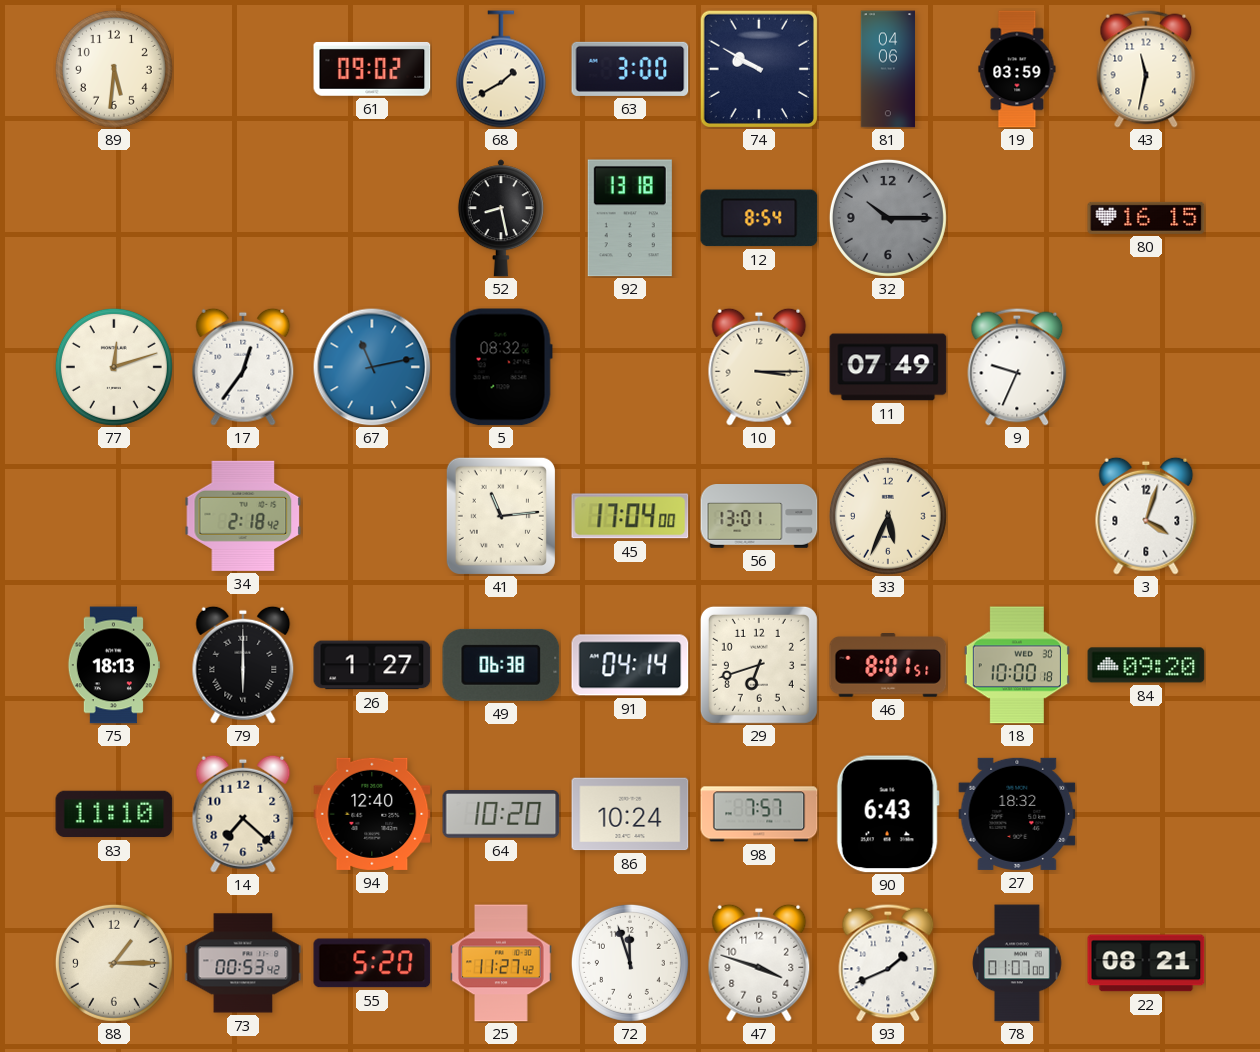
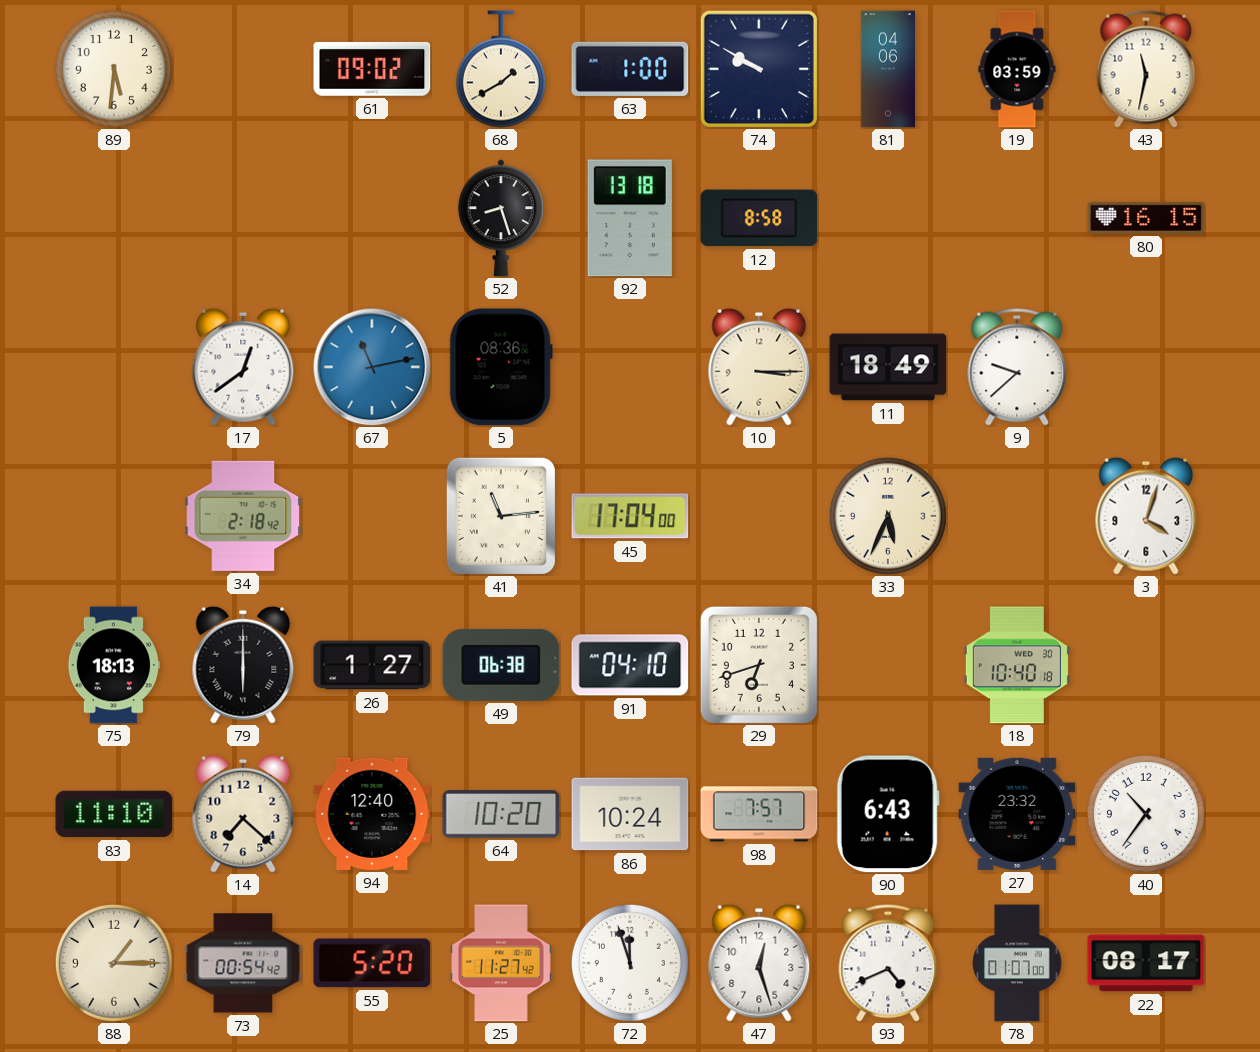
63: 3:00 -> 1:00 (630, 69)
52: 8:28 -> 8:27 (501, 218)
12: 8:54 -> 8:58 (759, 218)
32: 10:15 -> none (888, 218)
77: 12:12 -> none (114, 367)
17: 12:36 -> 12:39 (243, 367)
5: 08:32 -> 08:36 (501, 367)
11: 07:49 -> 18:49 (888, 367)
9: 9:34 -> 9:38 (1017, 367)
56: 13:01 -> none (759, 516)
91: 04:14 -> 04:10 (630, 665)
46: 8:01 -> none (888, 666)
18: 10:00 -> 10:40 (1017, 665)
84: 09:20 -> none (1146, 665)
27: 18:32 -> 23:32 (1017, 814)
40: none -> 10:36 (1146, 814)
73: 00:53 -> 00:54 (243, 963)
47: 3:48 -> 12:27 (759, 963)
93: 1:41 -> 4:41 (888, 963)
22: 08:21 -> 08:17 (1146, 963)
